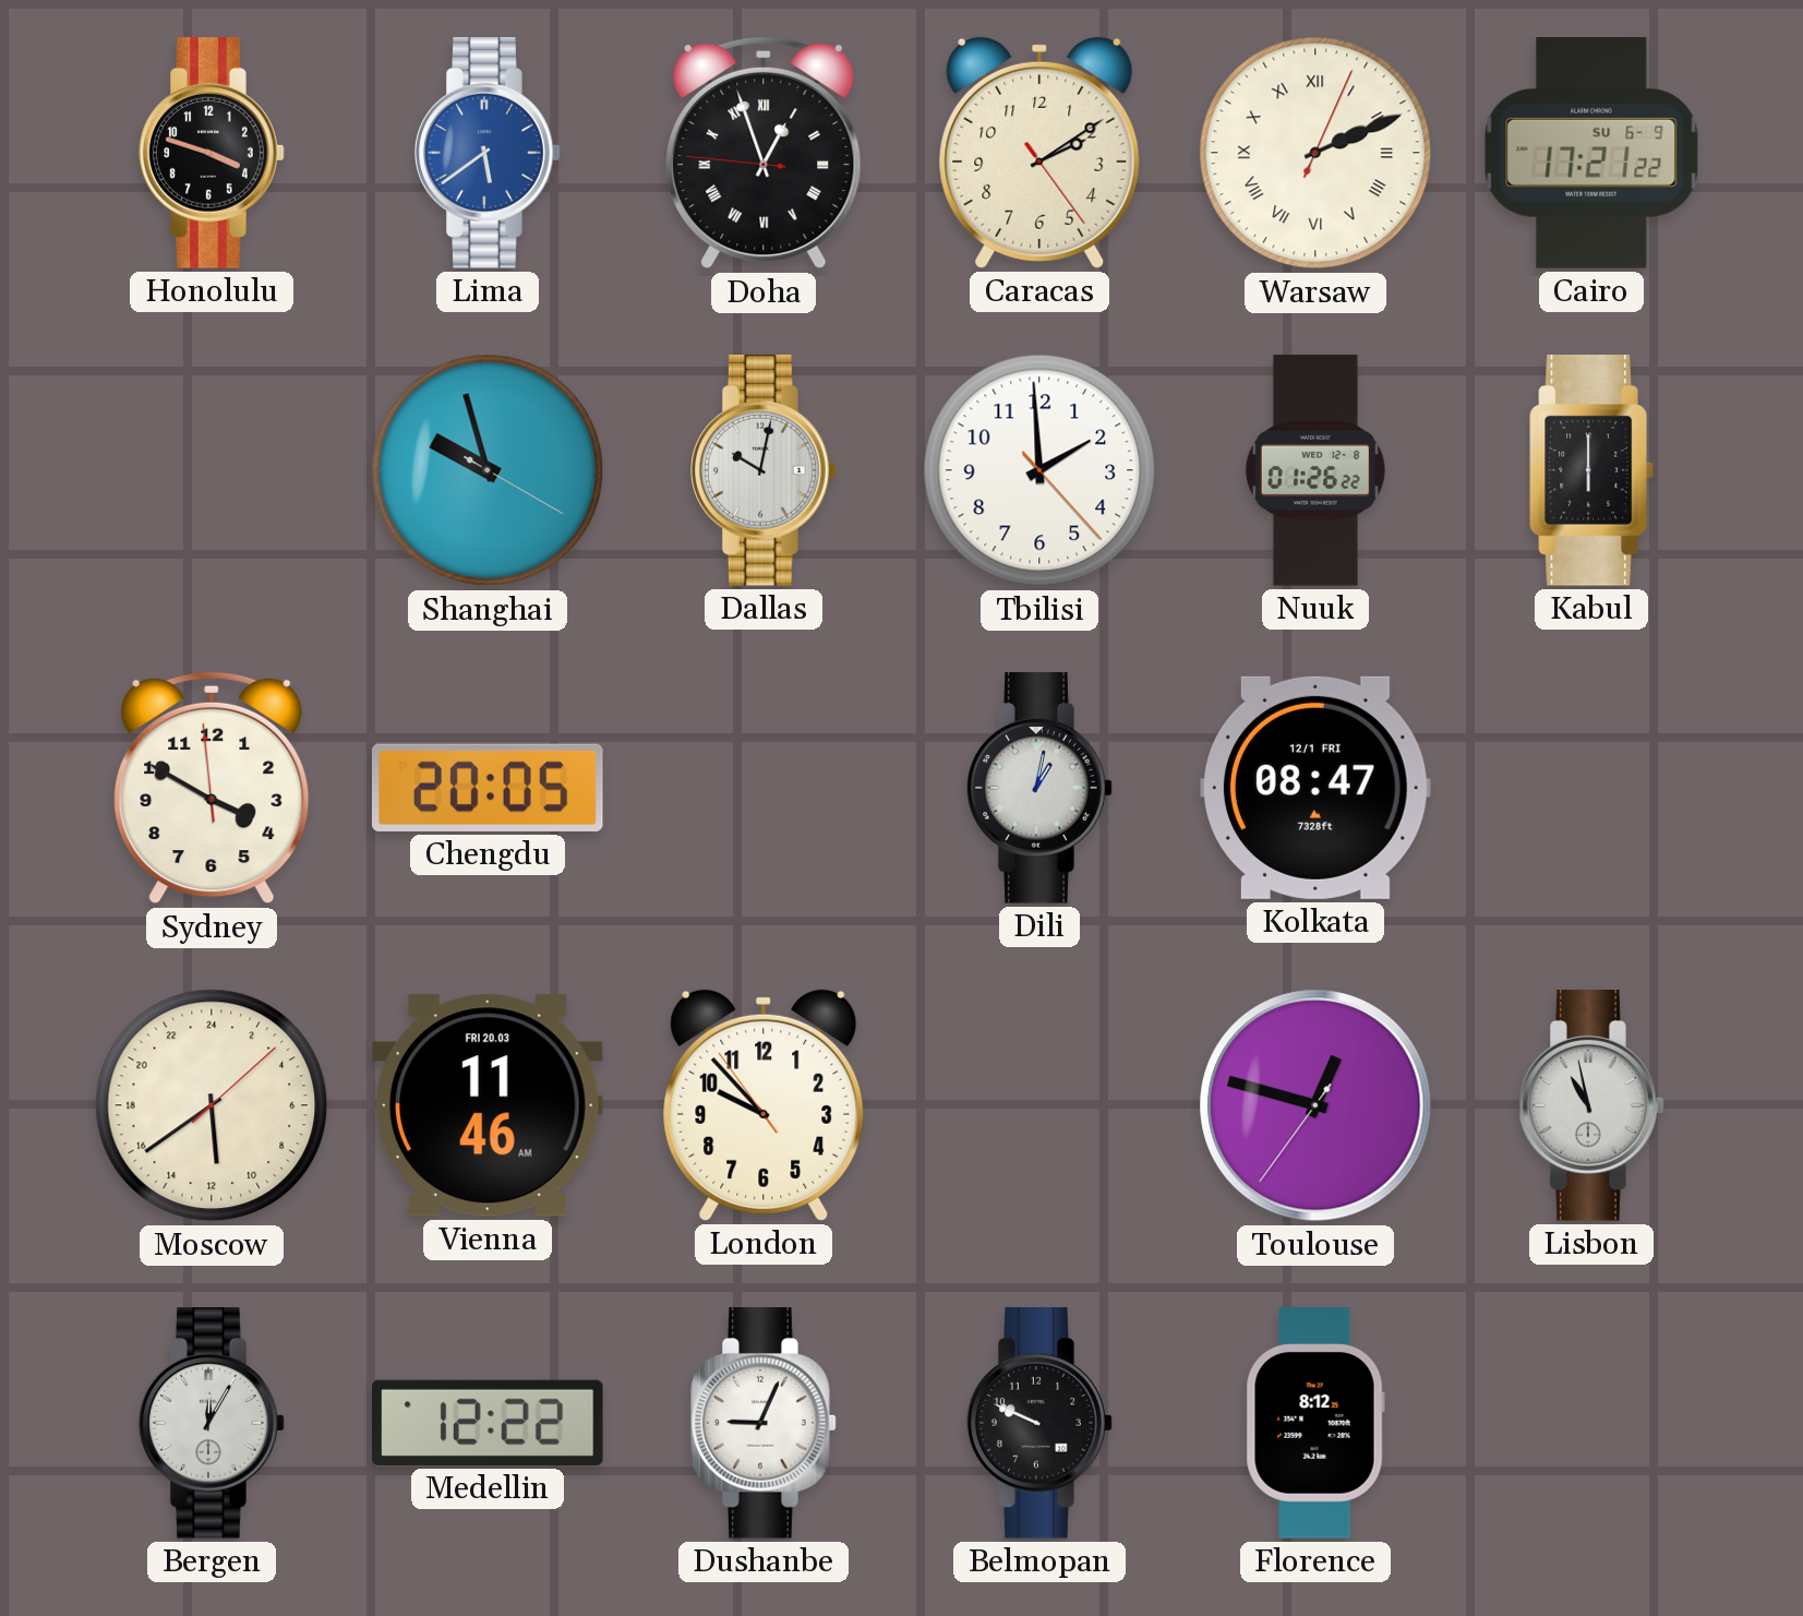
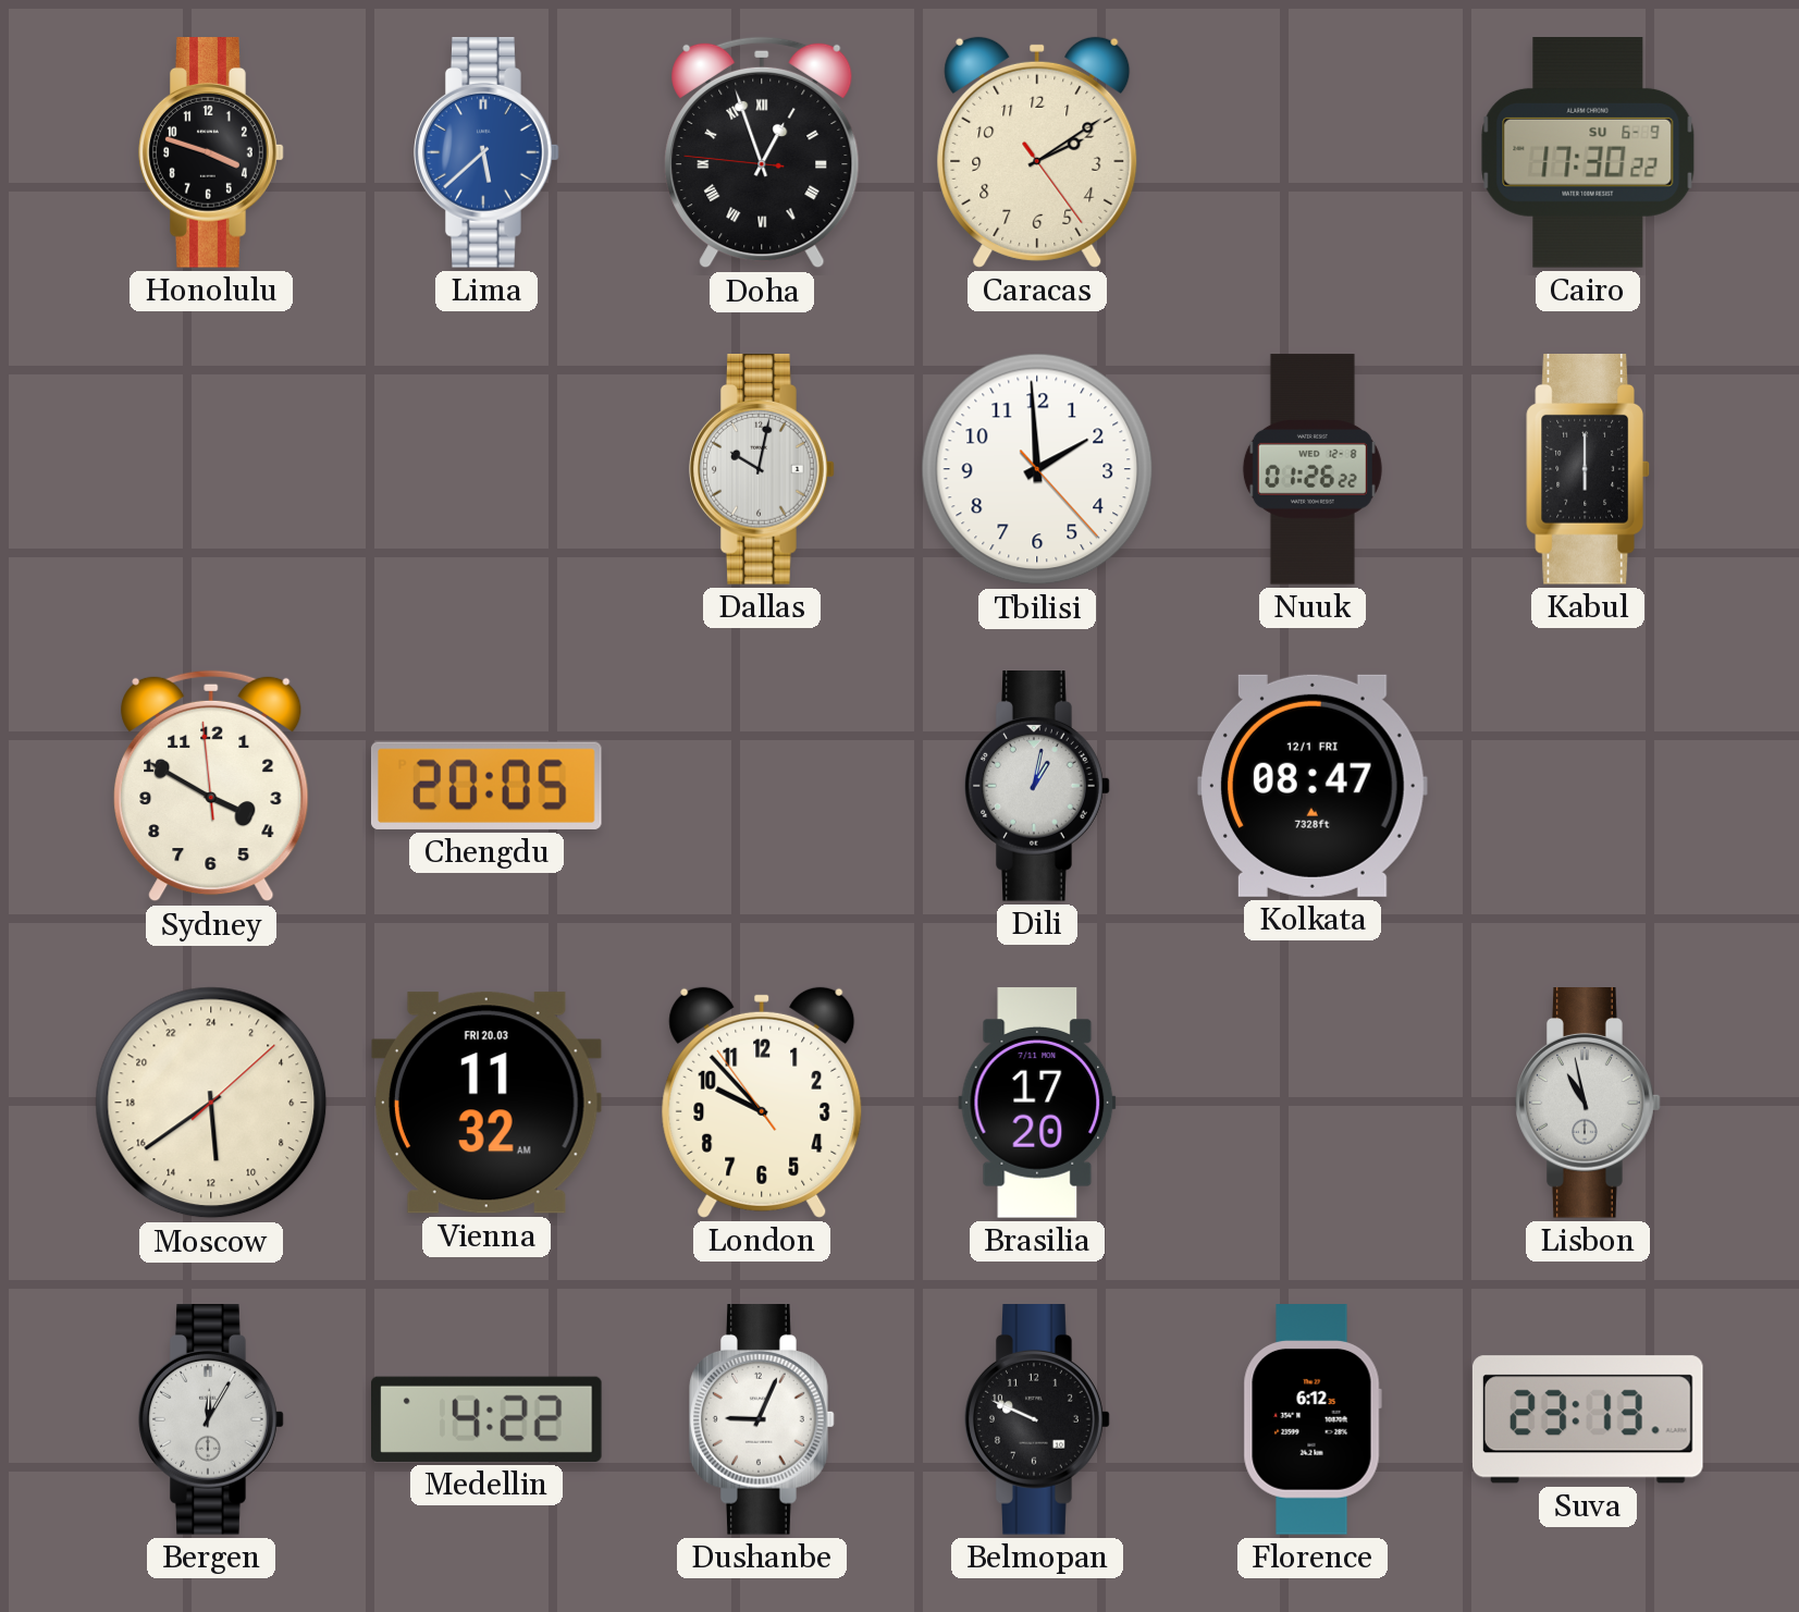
Lima: 5:39 -> 5:38 (486, 153)
Warsaw: 2:11 -> none (1315, 153)
Cairo: 17:21 -> 17:30 (1588, 152)
Shanghai: 9:57 -> none (488, 470)
Vienna: 11:46 -> 11:32 (486, 1103)
Brasilia: none -> 17:20 (1037, 1103)
Toulouse: 12:47 -> none (1315, 1105)
Medellin: 12:22 -> 4:22 (488, 1419)
Florence: 8:12 -> 6:12 (1313, 1419)
Suva: none -> 23:13 (1588, 1419)
